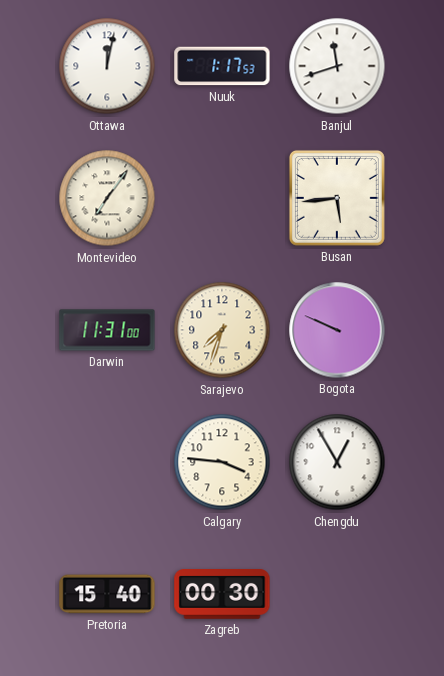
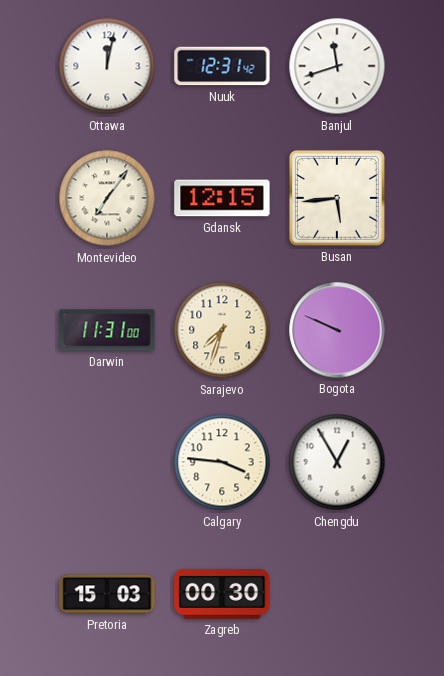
Nuuk: 1:17 -> 12:31 (222, 66)
Gdansk: none -> 12:15 (222, 198)
Pretoria: 15:40 -> 15:03 (107, 594)
